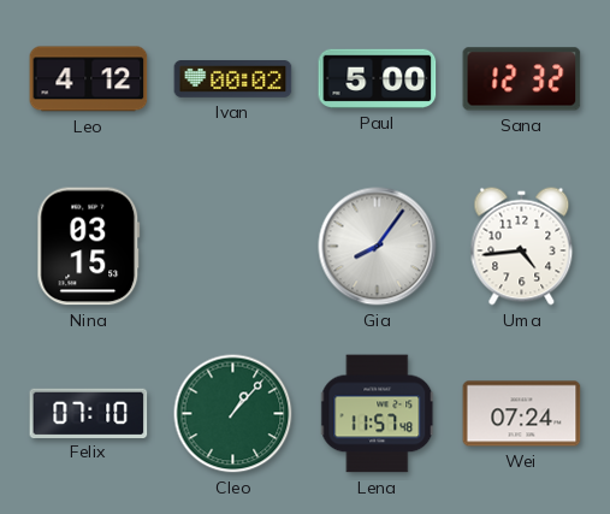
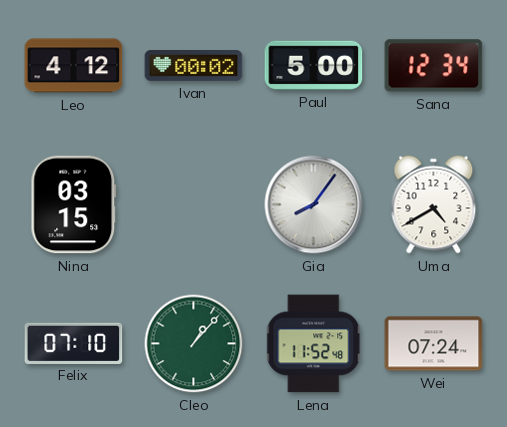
Sana: 12:32 -> 12:34 (434, 66)
Uma: 4:44 -> 4:40 (434, 205)
Lena: 11:57 -> 11:52 (314, 344)
